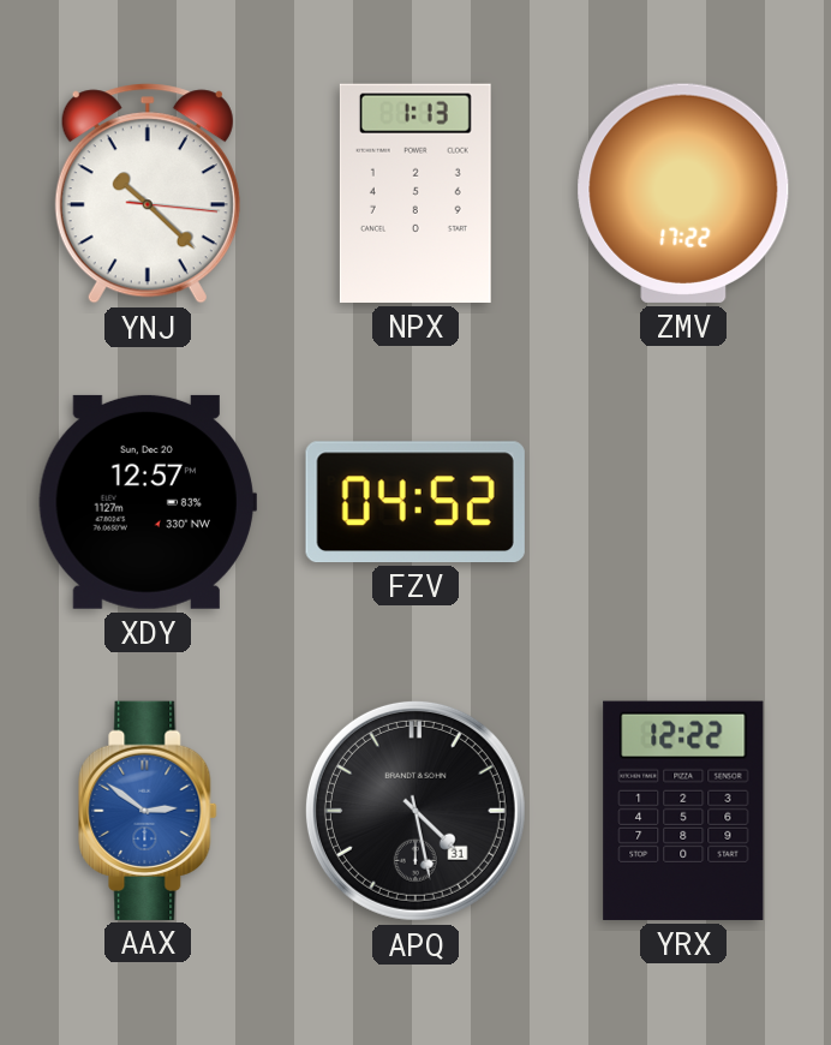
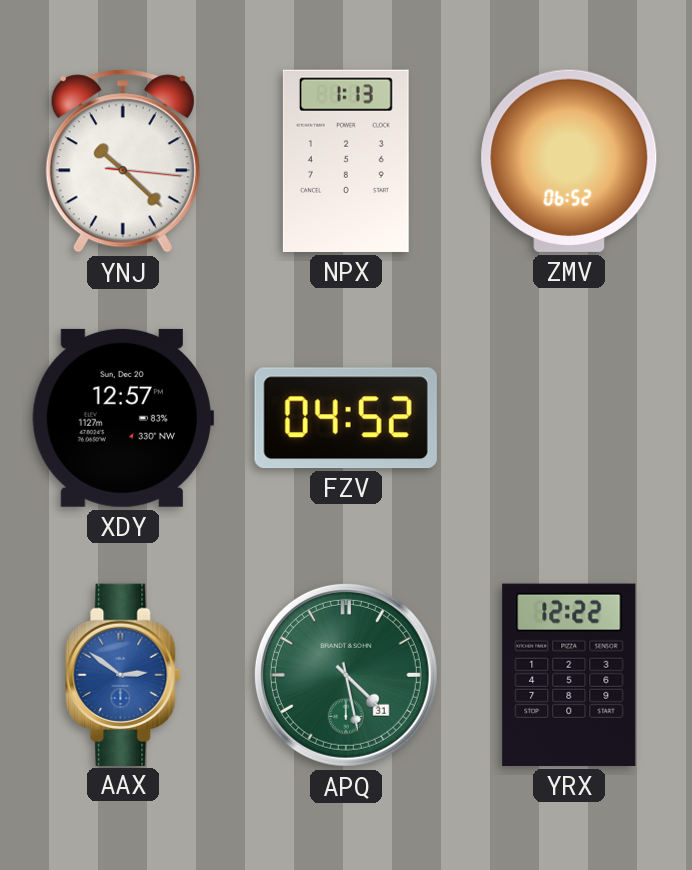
ZMV: 17:22 -> 06:52 (569, 161)
APQ dial: black -> green (346, 675)
